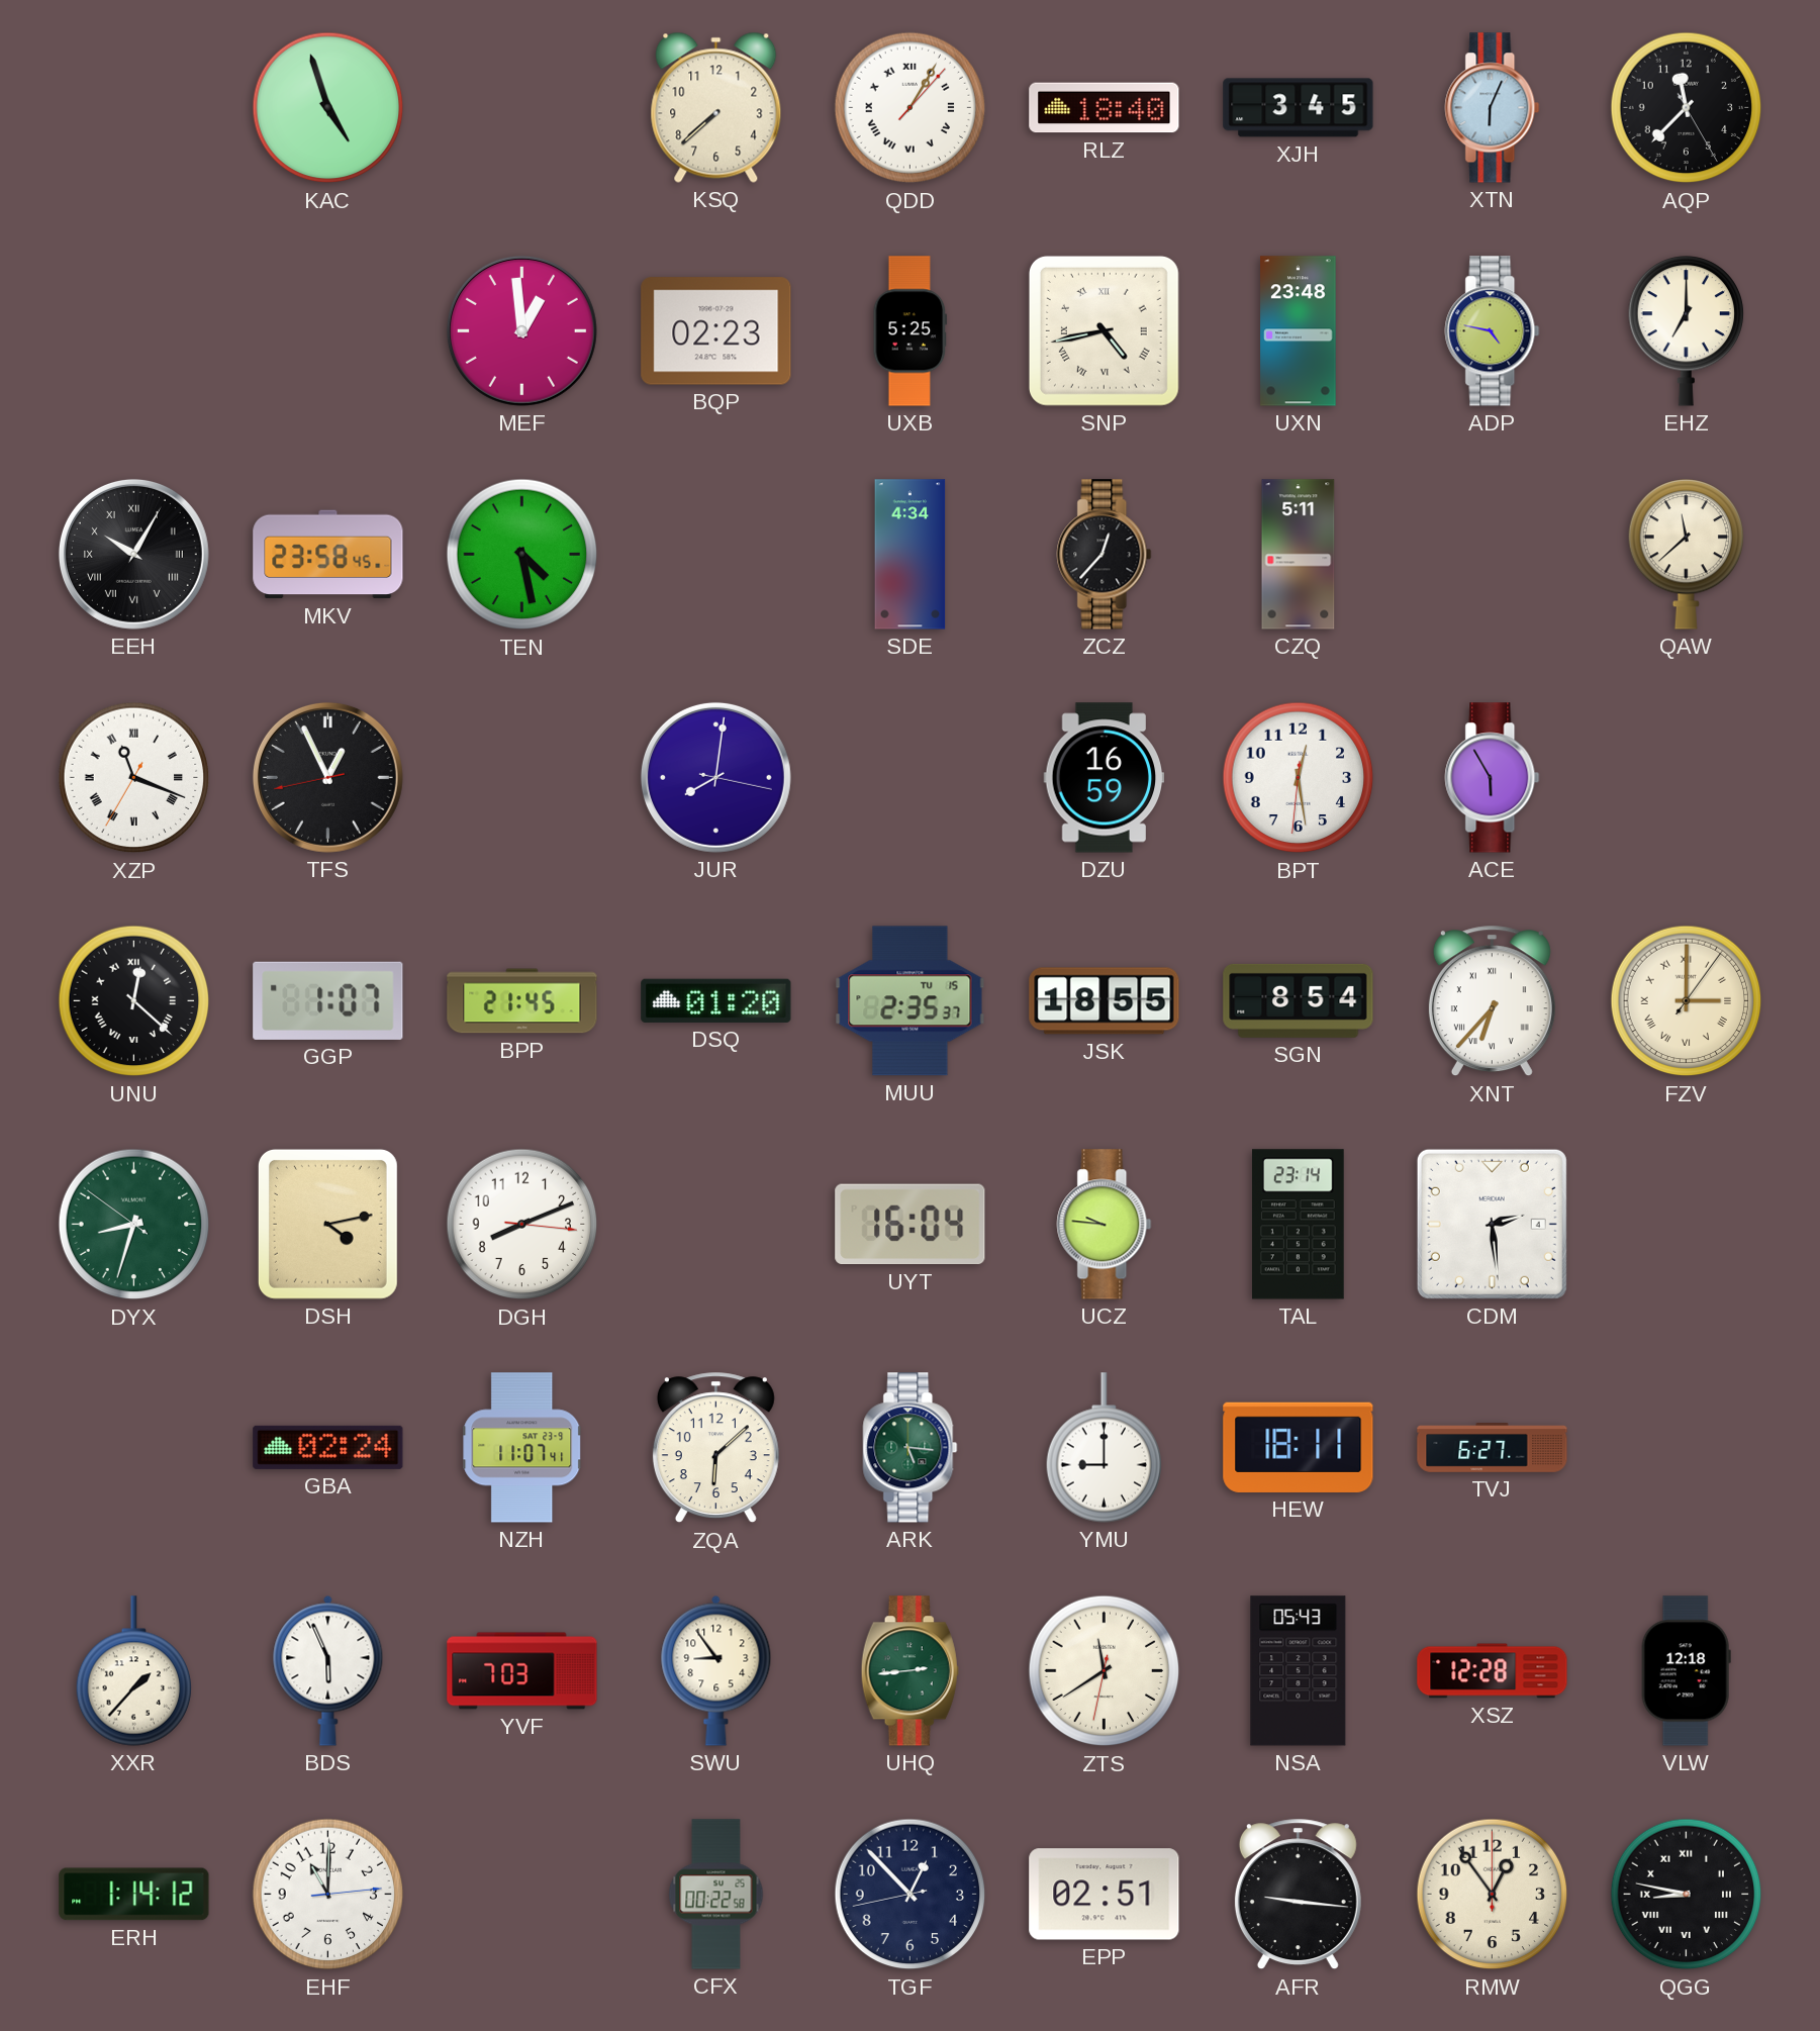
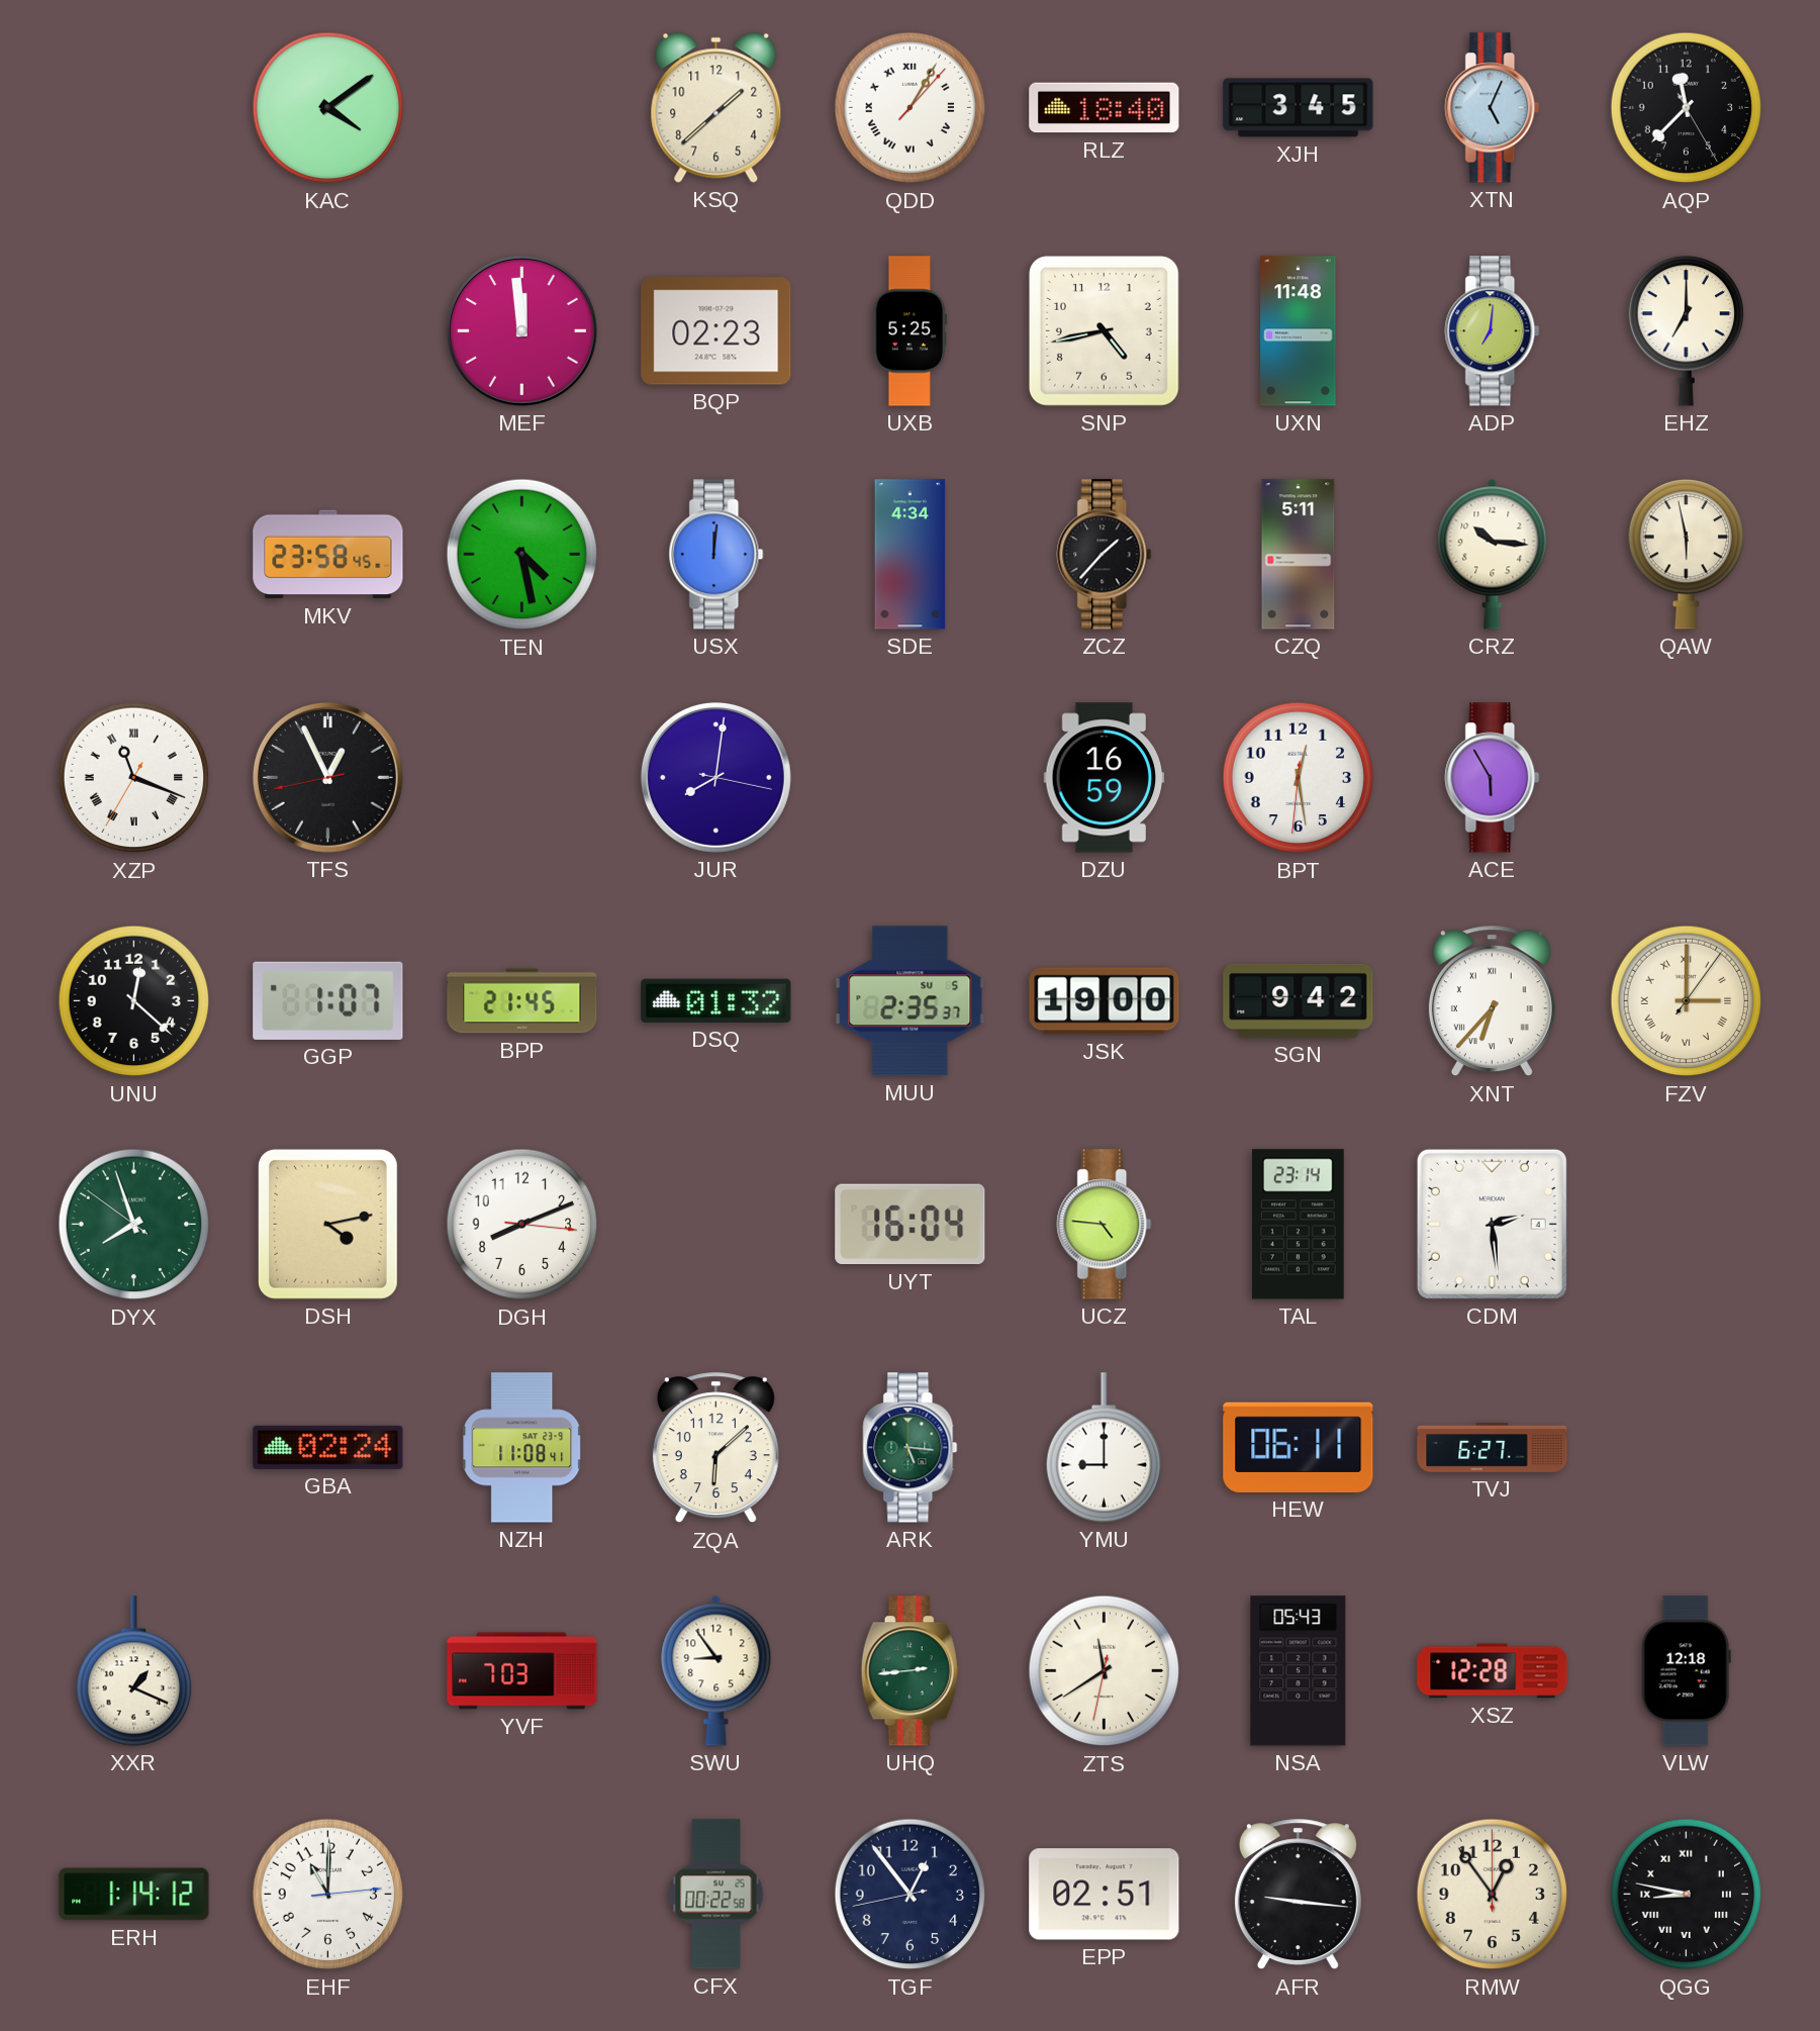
KAC: 4:57 -> 4:09 (328, 108)
KSQ: 7:38 -> 1:38 (716, 107)
XTN: 6:04 -> 5:04 (1493, 108)
MEF: 12:59 -> 11:59 (521, 330)
SNP numerals: Roman -> Arabic (1104, 330)
UXN: 23:48 -> 11:48 (1299, 331)
ADP: 4:47 -> 7:01 (1493, 331)
EEH: 10:05 -> none (133, 554)
USX: none -> 12:01 (716, 555)
ZCZ: 12:37 -> 1:37 (1105, 555)
CRZ: none -> 10:16 (1493, 554)
QAW: 11:38 -> 5:58 (1687, 555)
UNU numerals: Roman -> Arabic (134, 1001)
DSQ: 01:20 -> 01:32 (716, 1000)
MUU date: TU 15 -> SU 5 (911, 1001)
JSK: 18:55 -> 19:00 (1105, 1001)
SGN: 8:54 -> 9:42 (1299, 1000)
DYX: 8:32 -> 7:56 (134, 1225)
UCZ: 9:46 -> 4:46 (1105, 1225)
NZH: 11:07 -> 11:08 (522, 1448)
HEW: 18:11 -> 06:11 (1299, 1447)
XXR: 1:37 -> 1:19 (134, 1671)
BDS: 5:56 -> none (328, 1670)
TGF: 12:52 -> 12:53 (911, 1895)
